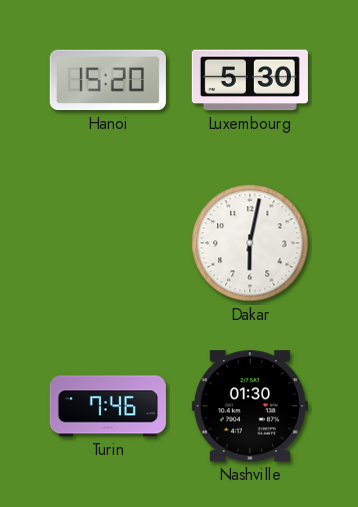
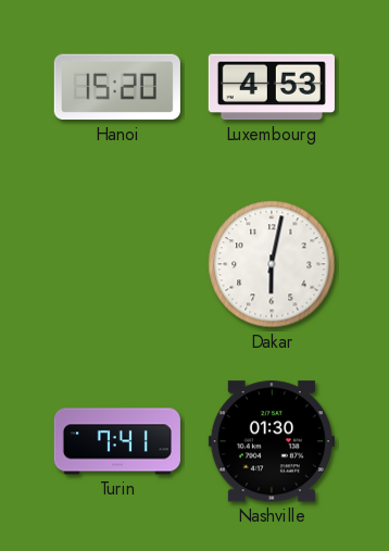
Luxembourg: 5:30 -> 4:53 (272, 87)
Turin: 7:46 -> 7:41 (117, 441)
